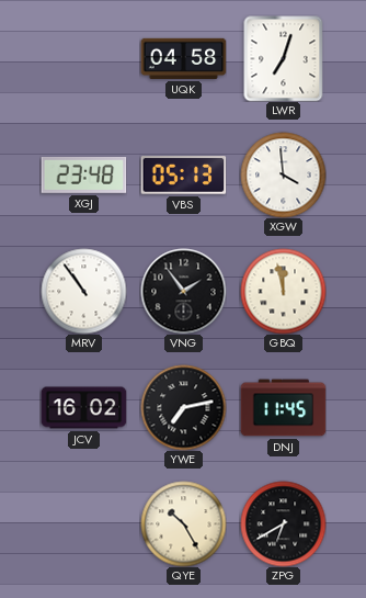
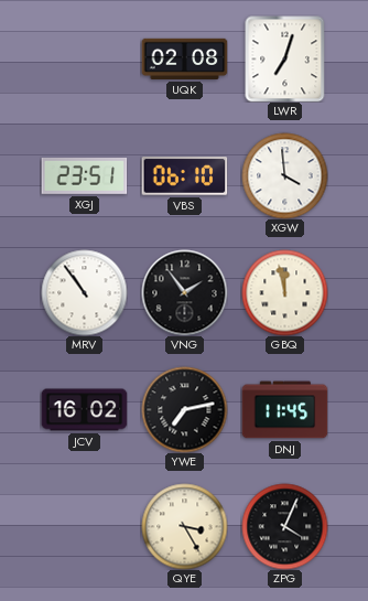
UQK: 04:58 -> 02:08 (184, 58)
XGJ: 23:48 -> 23:51 (84, 175)
VBS: 05:13 -> 06:10 (184, 176)
QYE: 10:25 -> 3:25 (184, 526)
ZPG: 6:40 -> 4:04 (284, 526)
